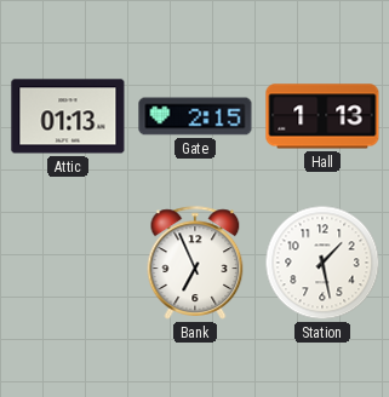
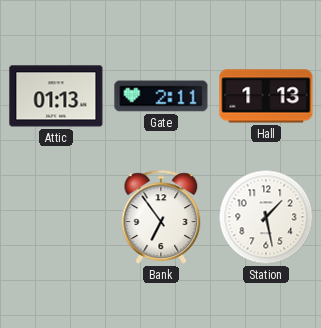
Gate: 2:15 -> 2:11 (161, 96)
Bank: 6:56 -> 6:54 (161, 217)
